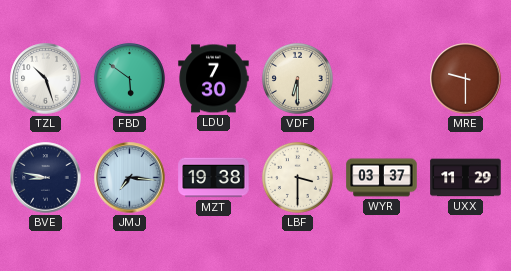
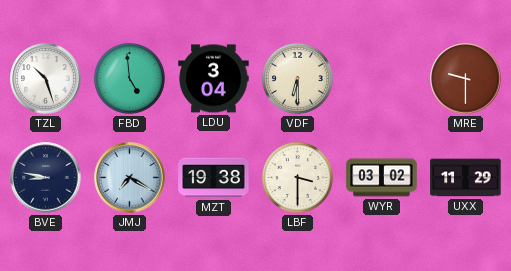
FBD: 5:51 -> 4:59 (129, 78)
LDU: 7:30 -> 3:04 (214, 79)
JMJ: 7:16 -> 7:20 (130, 178)
WYR: 03:37 -> 03:02 (382, 178)
